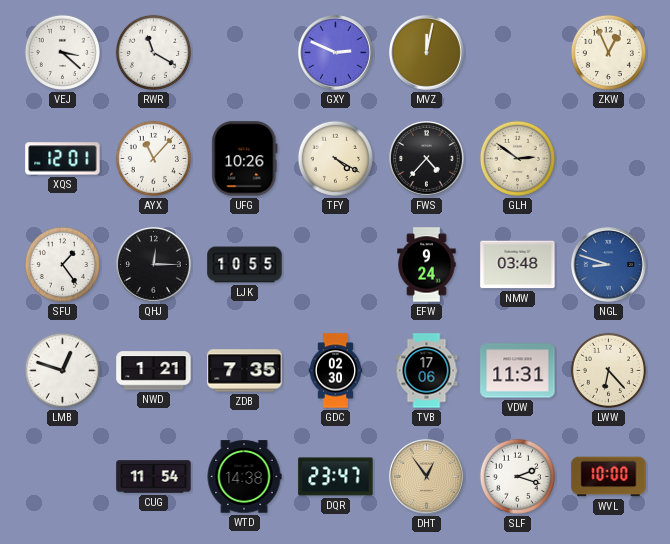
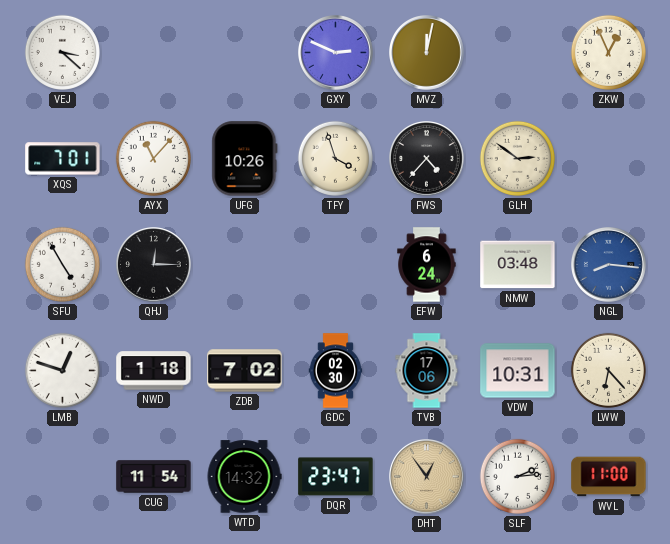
RWR: 11:20 -> none (153, 52)
XQS: 12:01 -> 7:01 (63, 159)
TFY: 4:20 -> 3:57 (335, 158)
SFU: 1:24 -> 4:55 (62, 264)
LJK: 10:55 -> none (245, 265)
EFW: 9:24 -> 6:24 (427, 265)
NGL: 8:48 -> 8:16 (609, 265)
NWD: 1:21 -> 1:18 (154, 371)
ZDB: 7:35 -> 7:02 (245, 371)
VDW: 11:31 -> 10:31 (518, 371)
WTD: 14:38 -> 14:32 (244, 477)
SLF: 2:18 -> 2:14 (517, 476)
WVL: 10:00 -> 11:00 (609, 477)
